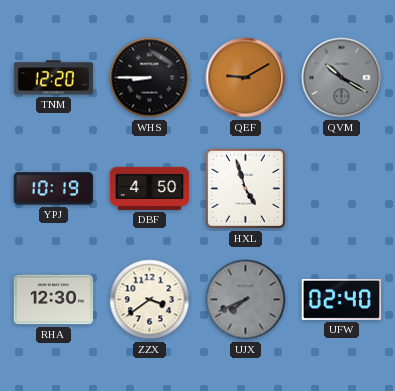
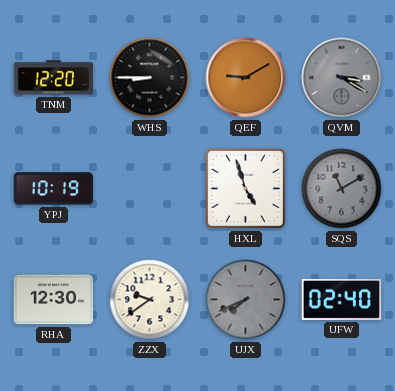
QVM: 10:20 -> 3:20 (342, 78)
DBF: 4:50 -> none (150, 188)
SQS: none -> 11:10 (342, 189)
ZZX: 3:39 -> 9:39 (150, 300)
